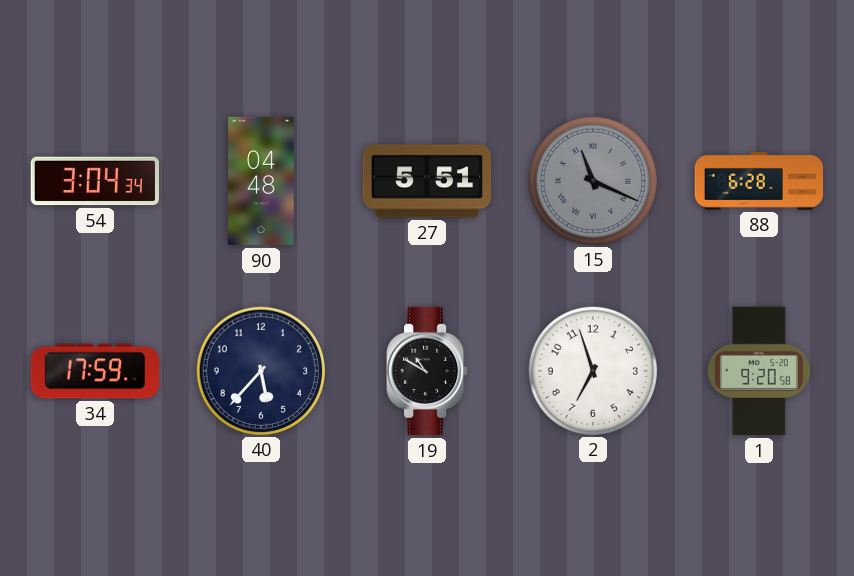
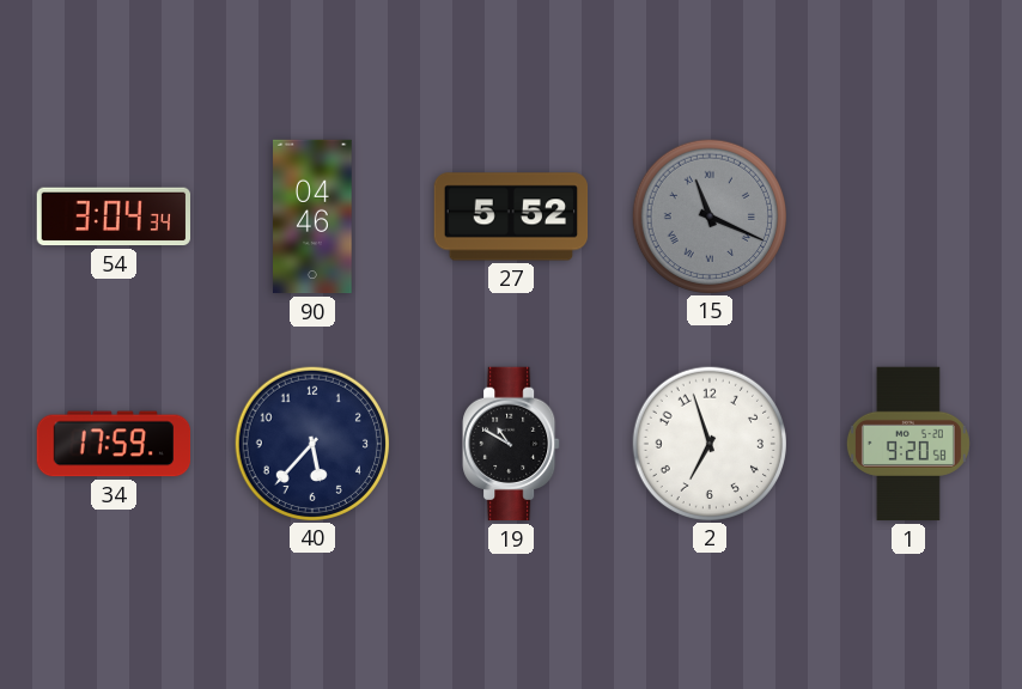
90: 04:48 -> 04:46 (312, 217)
27: 5:51 -> 5:52 (511, 217)
88: 6:28 -> none (759, 182)
